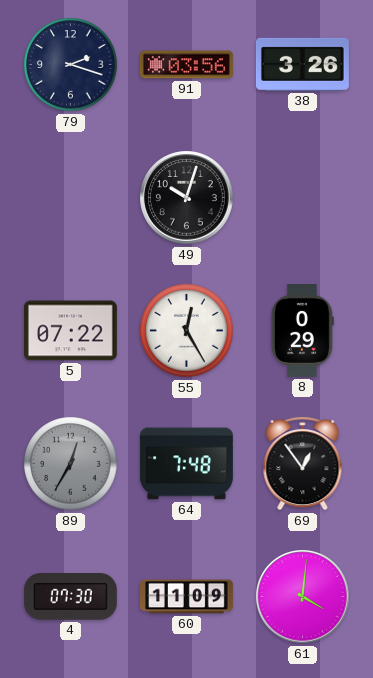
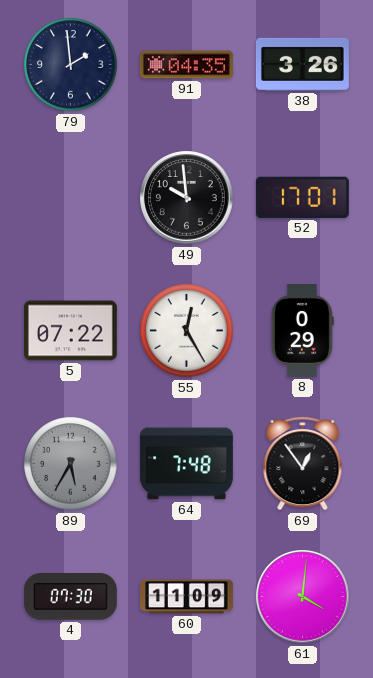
79: 2:18 -> 1:59 (71, 65)
91: 03:56 -> 04:35 (186, 65)
49: 10:03 -> 9:59 (187, 198)
52: none -> 17:01 (302, 197)
89: 12:35 -> 5:35 (71, 464)
